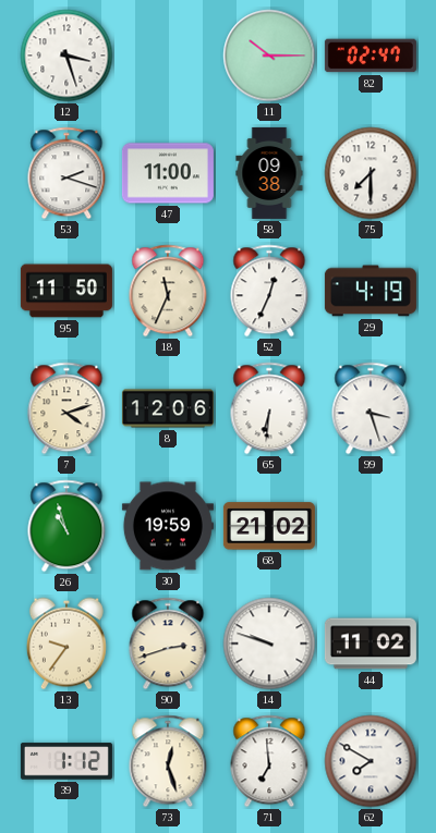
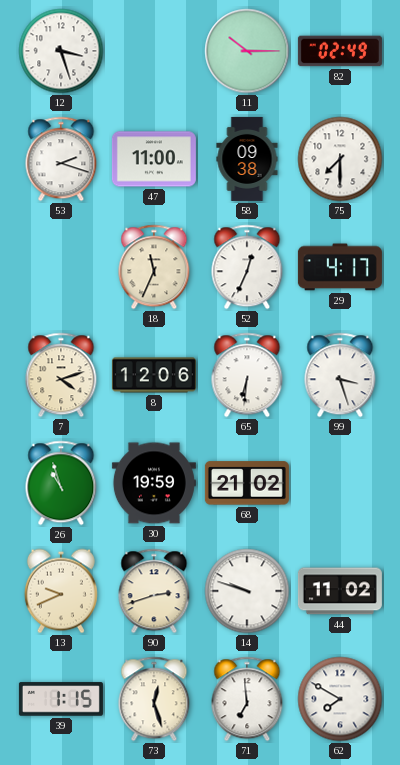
82: 02:47 -> 02:49 (340, 51)
95: 11:50 -> none (66, 291)
29: 4:19 -> 4:17 (340, 267)
13: 9:36 -> 9:41 (61, 591)
39: 1:12 -> 1:15 (61, 699)
